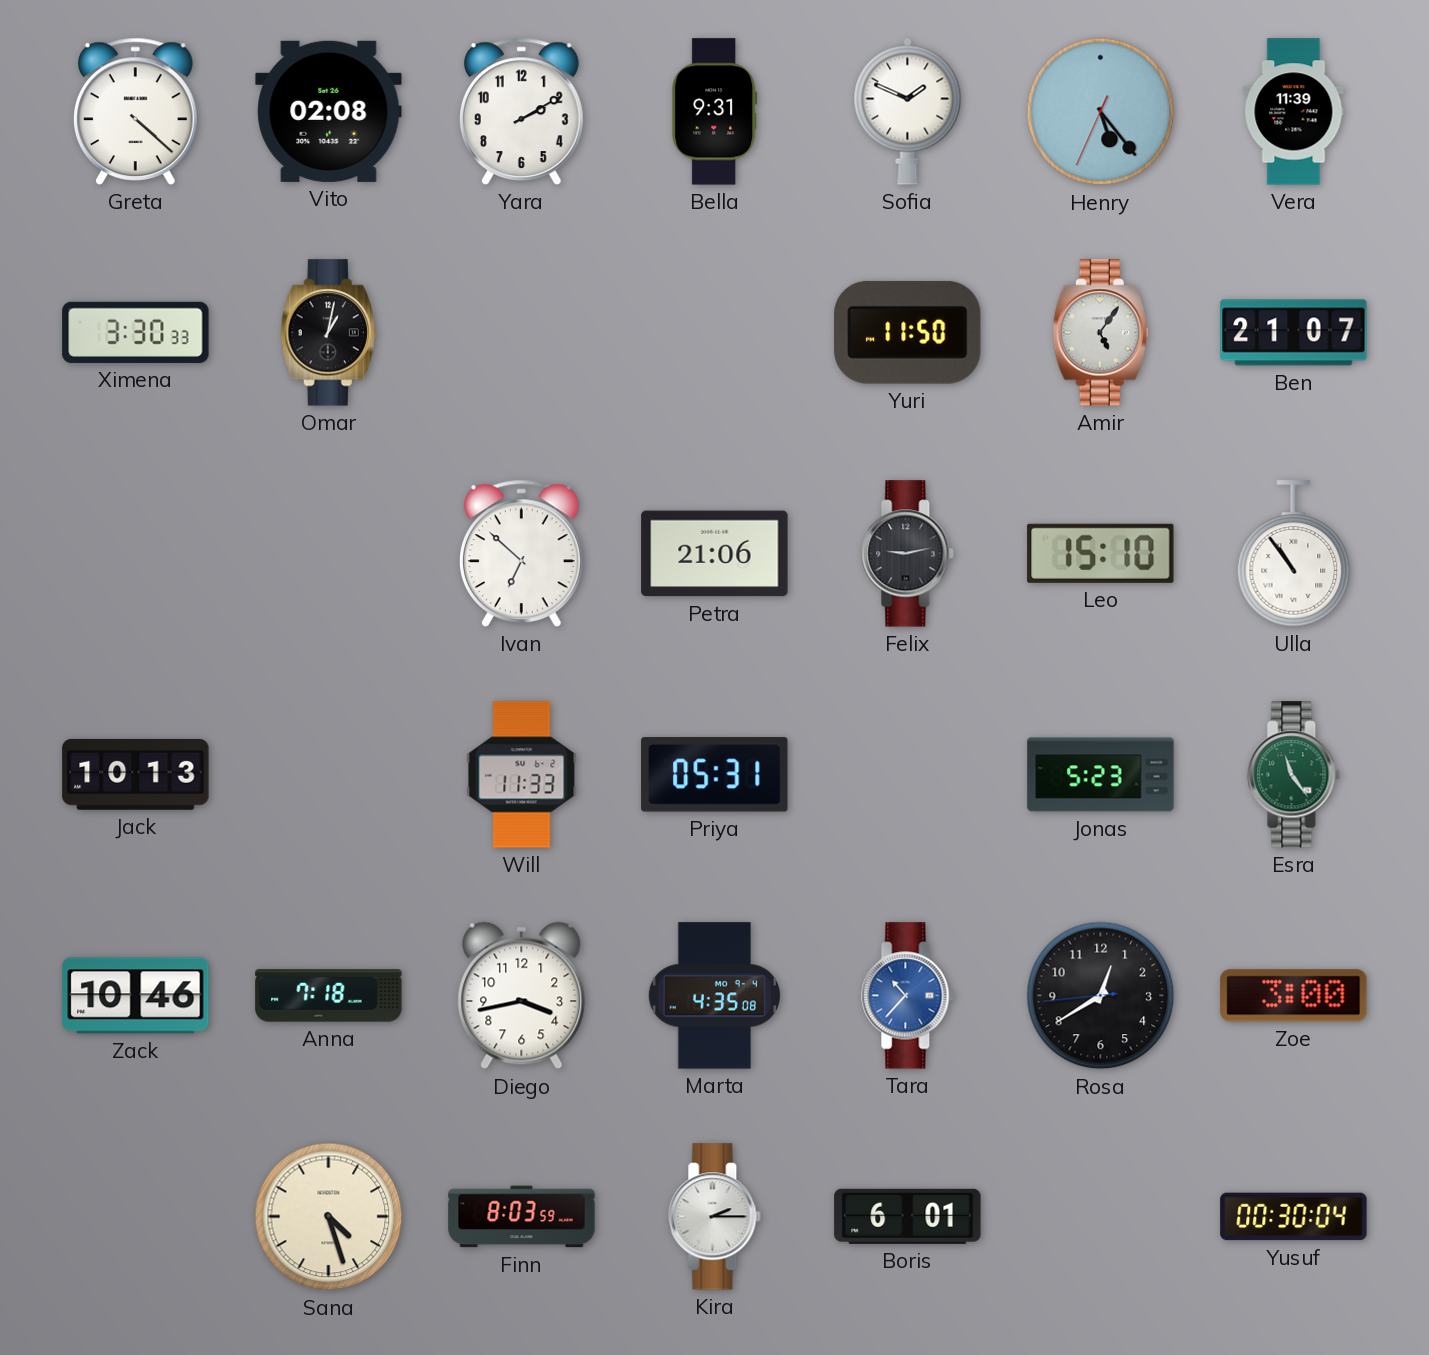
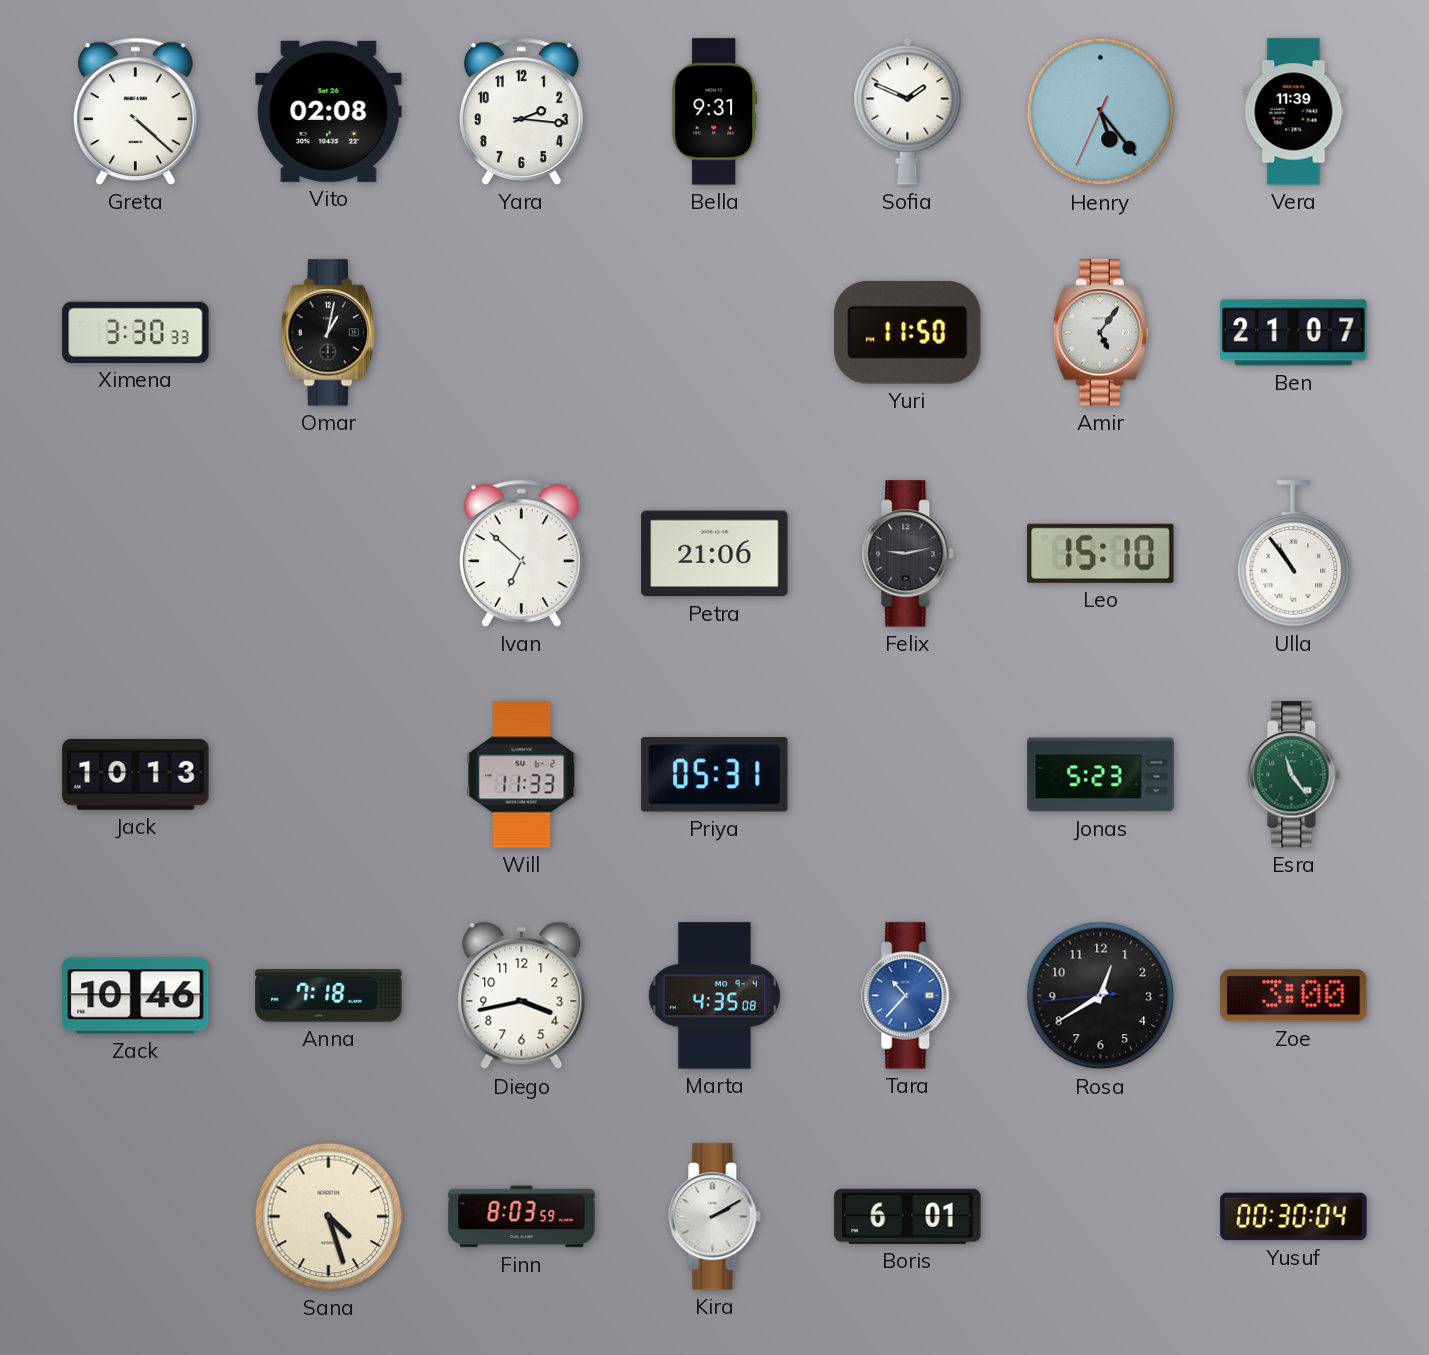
Yara: 2:10 -> 2:16 (522, 111)
Kira: 2:15 -> 2:10 (715, 1217)
